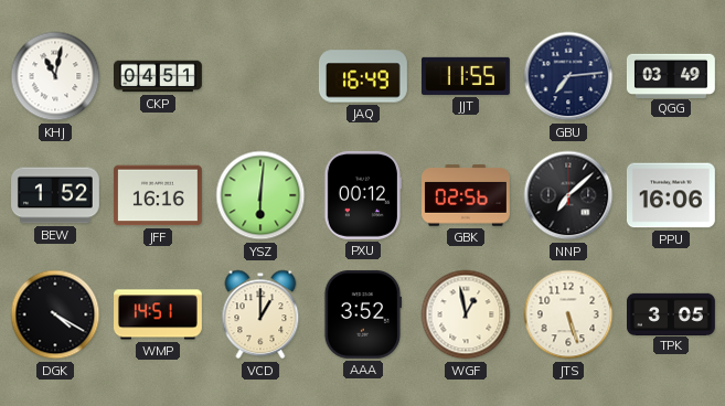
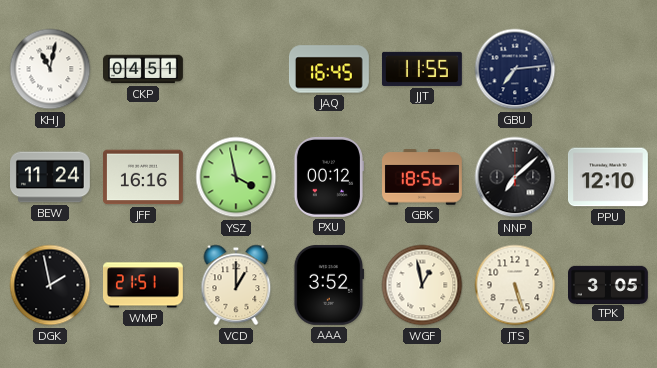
JAQ: 16:49 -> 16:45 (329, 69)
QGG: 03:49 -> none (671, 75)
BEW: 1:52 -> 11:24 (51, 177)
YSZ: 6:01 -> 3:58 (236, 177)
GBK: 02:56 -> 18:56 (423, 177)
PPU: 16:06 -> 12:10 (608, 177)
DGK: 4:20 -> 1:58 (50, 285)
WMP: 14:51 -> 21:51 (144, 285)
